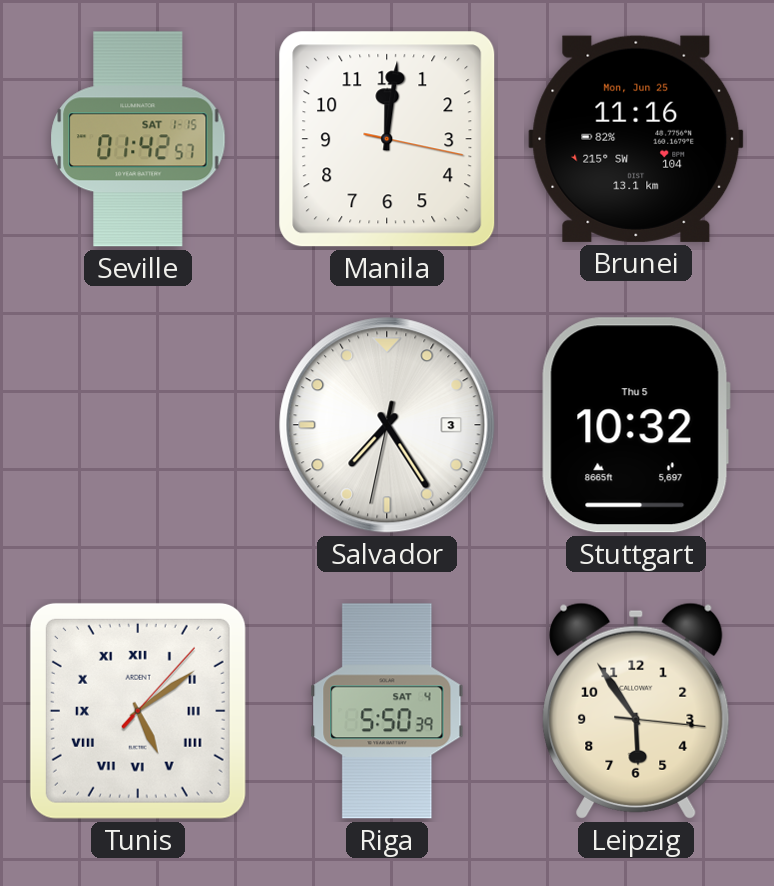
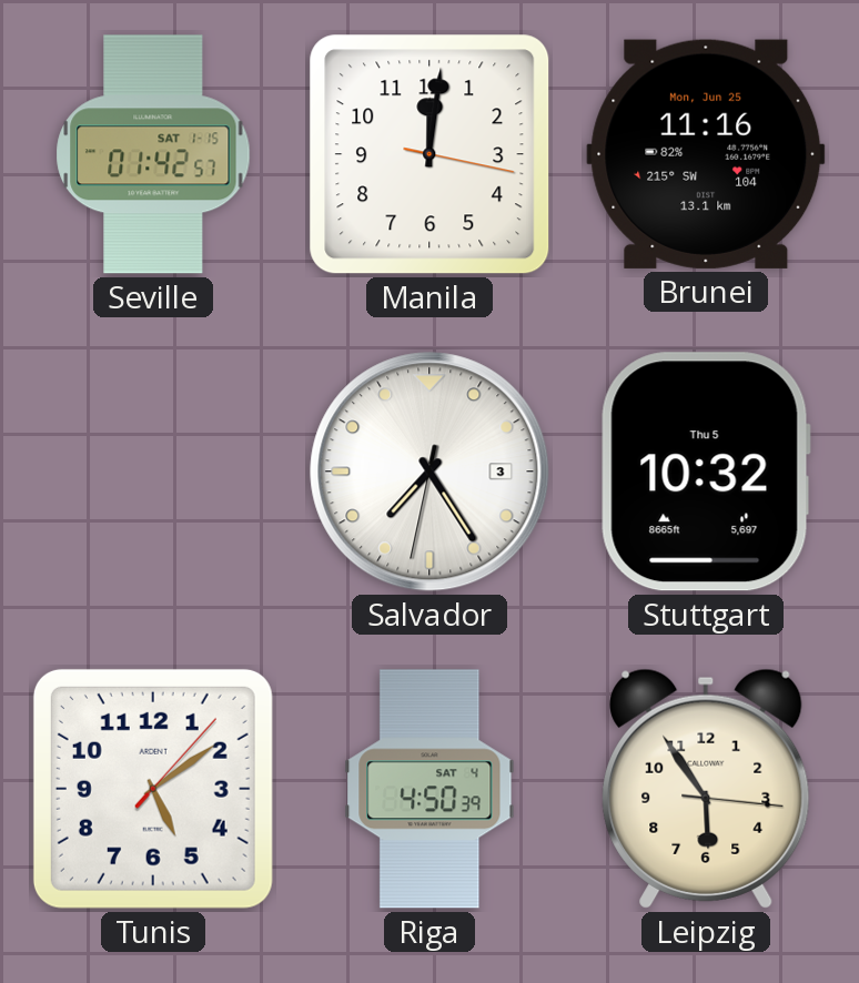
Tunis numerals: Roman -> Arabic (153, 789)
Riga: 5:50 -> 4:50 (429, 789)
